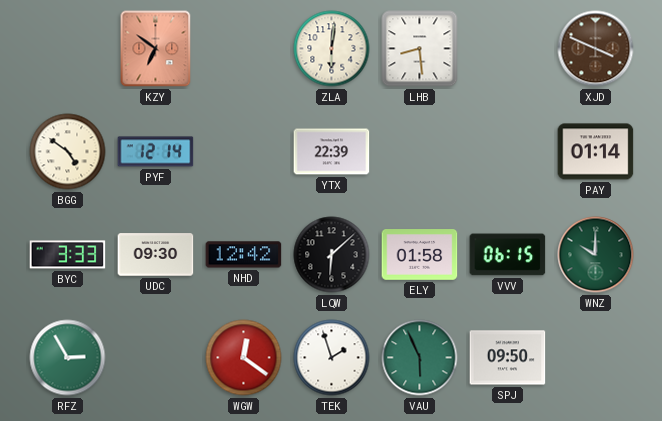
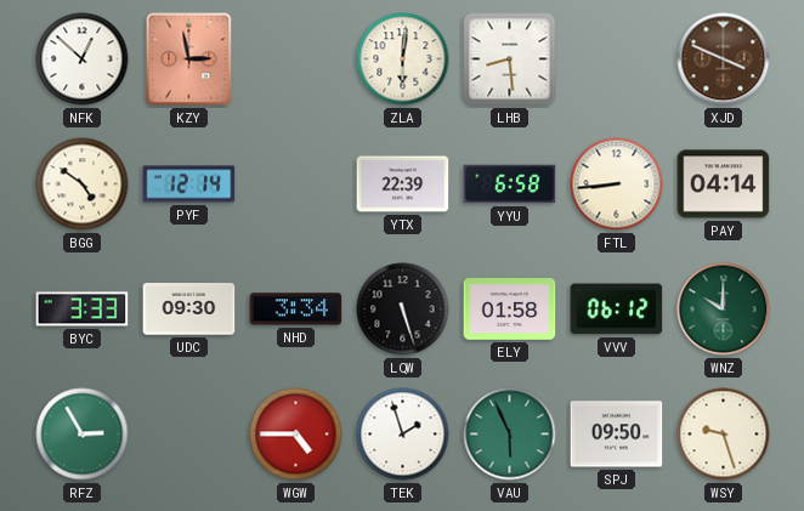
NFK: none -> 12:52 (83, 59)
KZY: 6:51 -> 2:58 (189, 59)
YYU: none -> 6:58 (510, 184)
FTL: none -> 8:44 (617, 184)
PAY: 01:14 -> 04:14 (724, 184)
NHD: 12:42 -> 3:34 (296, 310)
LQW: 6:08 -> 5:27 (403, 310)
VVV: 06:15 -> 06:12 (617, 310)
WGW: 12:21 -> 4:45 (296, 435)
WSY: none -> 9:27 (724, 435)
